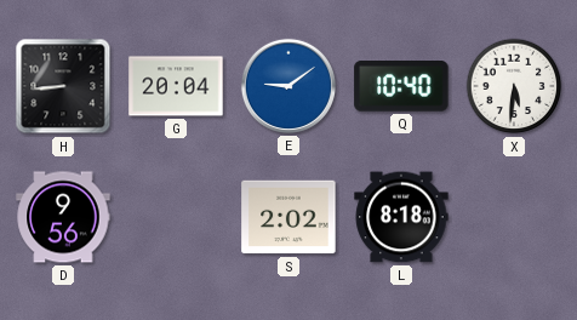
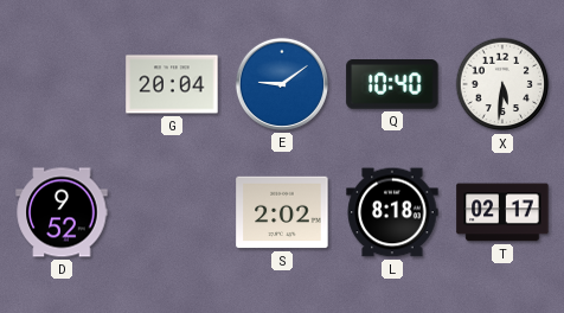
H: 8:44 -> none (63, 86)
D: 9:56 -> 9:52 (62, 212)
T: none -> 02:17 (502, 212)
